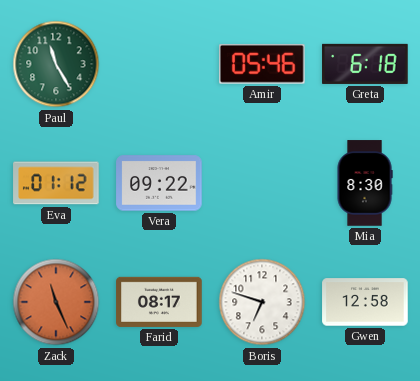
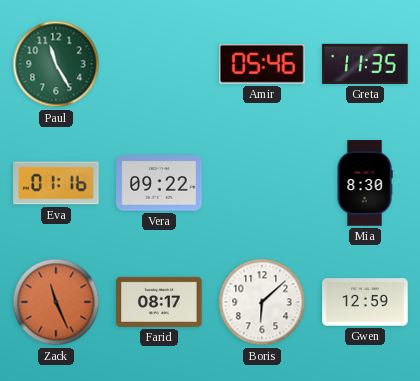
Greta: 6:18 -> 11:35 (365, 64)
Eva: 01:12 -> 01:16 (56, 183)
Boris: 6:48 -> 6:08 (262, 302)
Gwen: 12:58 -> 12:59 (365, 302)
